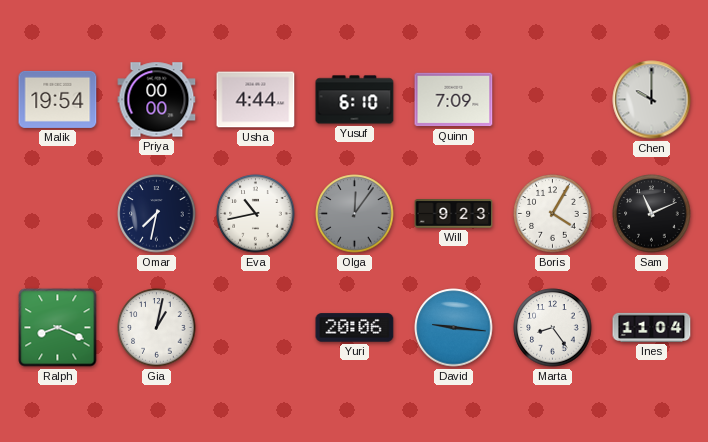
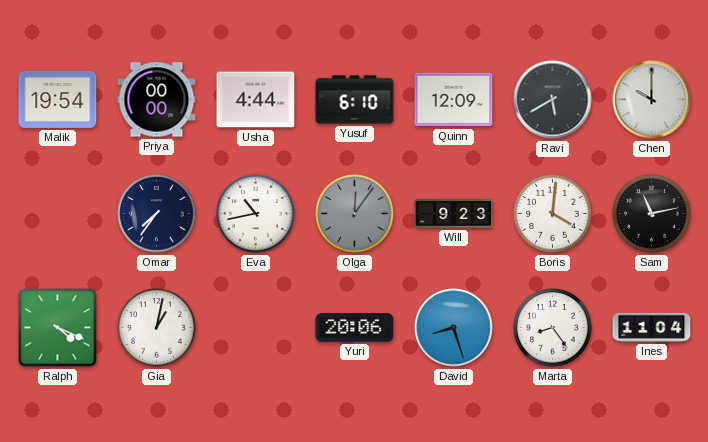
Quinn: 7:09 -> 12:09 (454, 100)
Ravi: none -> 5:40 (553, 100)
Omar: 7:32 -> 7:36 (157, 214)
Boris: 4:05 -> 4:01 (553, 214)
Sam: 11:11 -> 11:13 (652, 214)
Ralph: 8:19 -> 4:19 (58, 328)
David: 9:16 -> 8:27 (454, 328)
